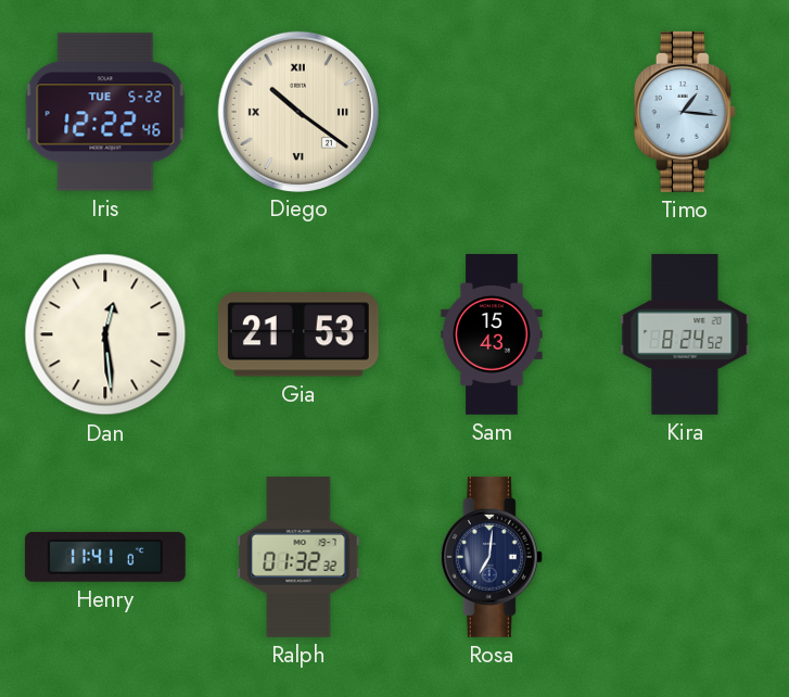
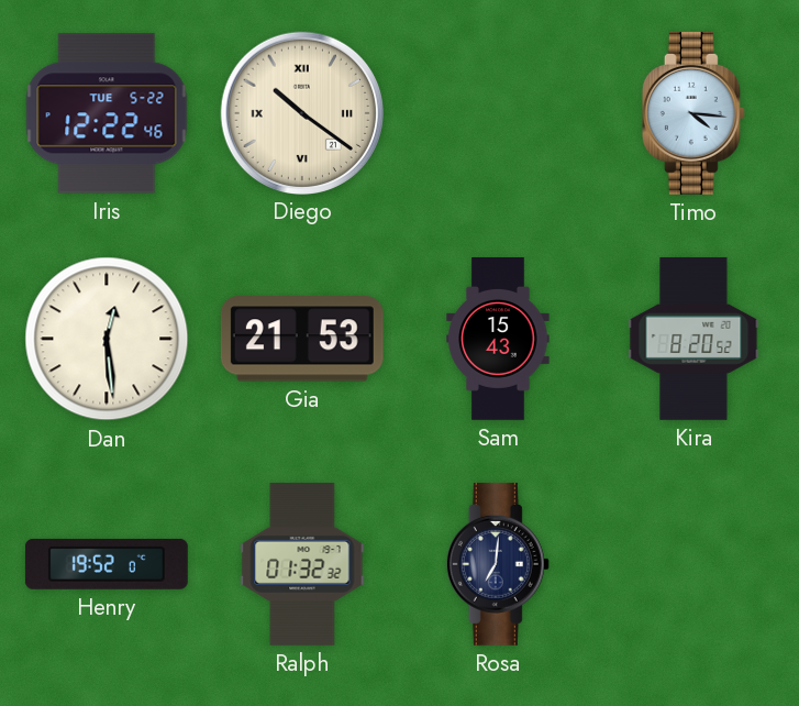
Timo: 1:16 -> 4:16 (693, 113)
Kira: 8:24 -> 8:20 (693, 339)
Henry: 11:41 -> 19:52 (107, 564)
